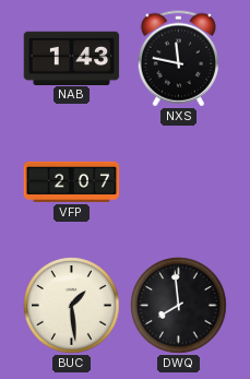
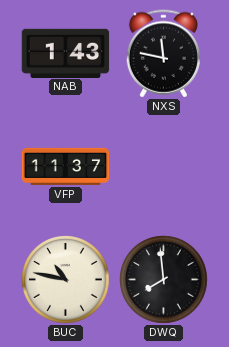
VFP: 2:07 -> 11:37 (66, 166)
BUC: 1:29 -> 10:47 (66, 280)
